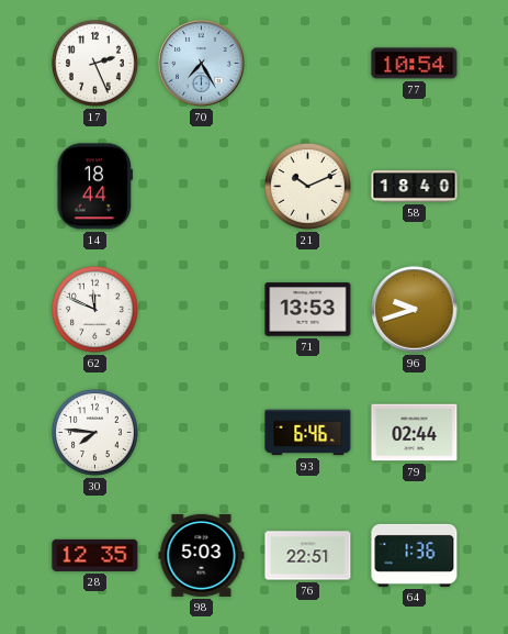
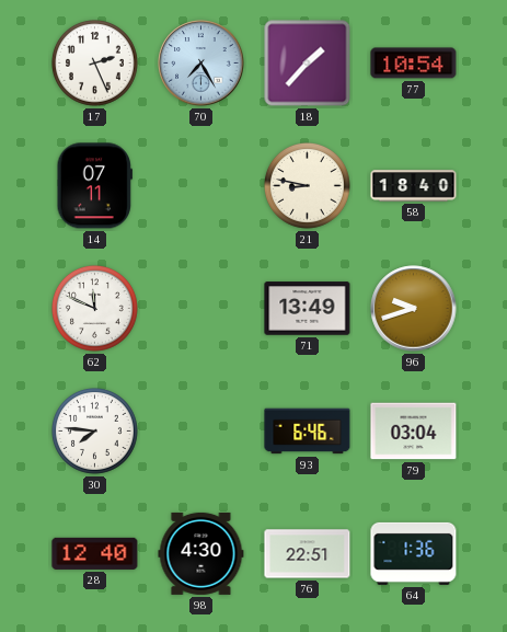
18: none -> 1:37 (308, 64)
14: 18:44 -> 07:11 (94, 186)
21: 10:11 -> 8:47 (308, 186)
71: 13:53 -> 13:49 (308, 309)
79: 02:44 -> 03:04 (414, 432)
28: 12:35 -> 12:40 (95, 553)
98: 5:03 -> 4:30 (201, 553)
